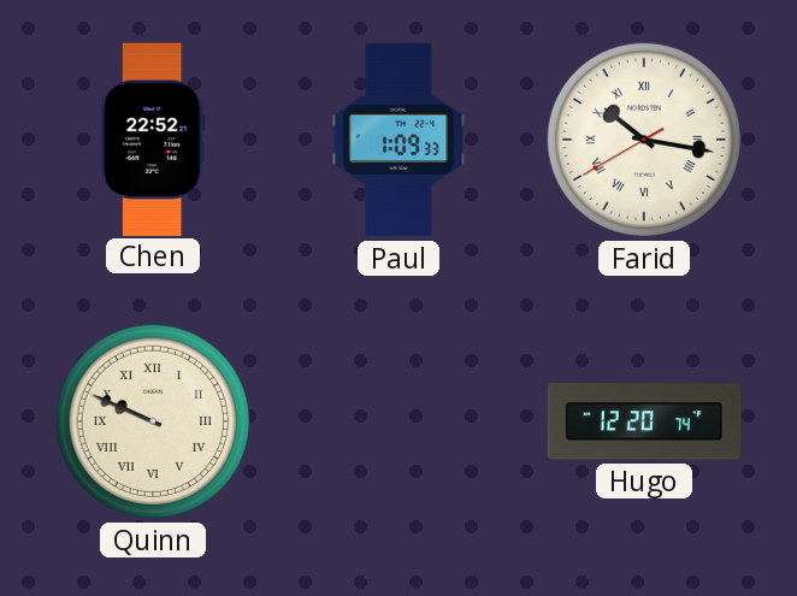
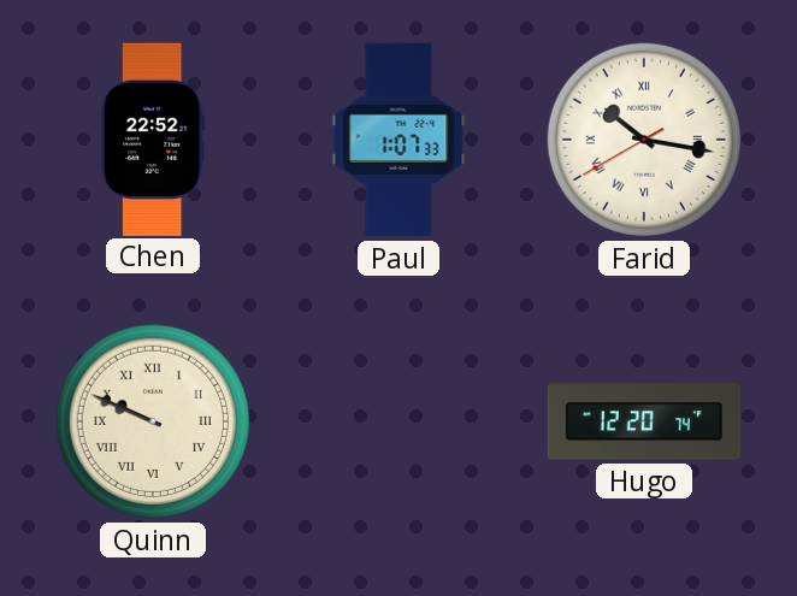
Paul: 1:09 -> 1:07 (398, 140)
